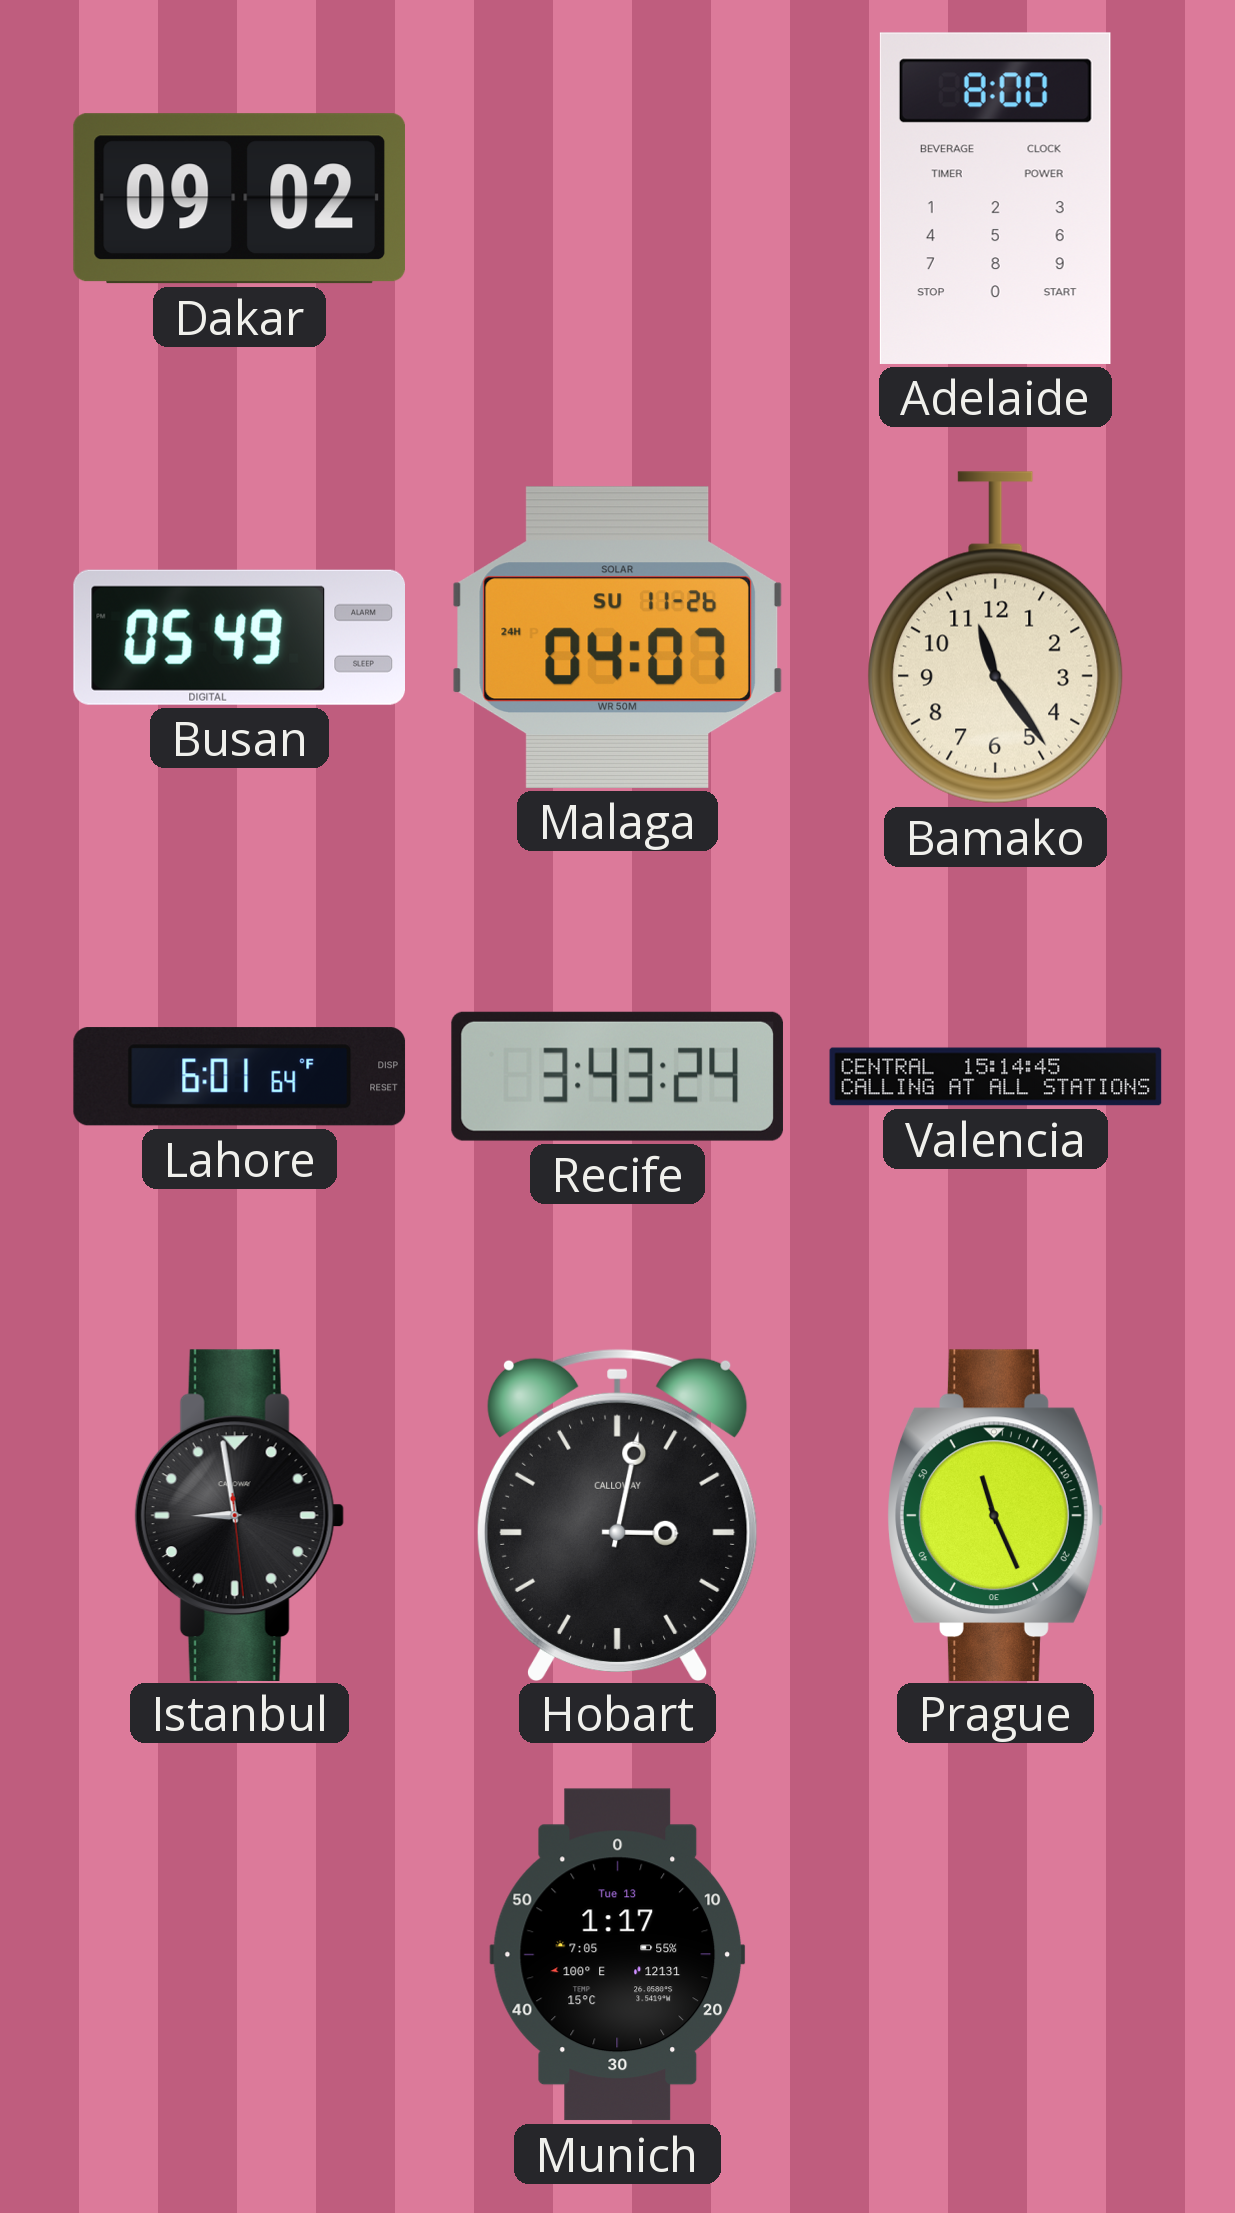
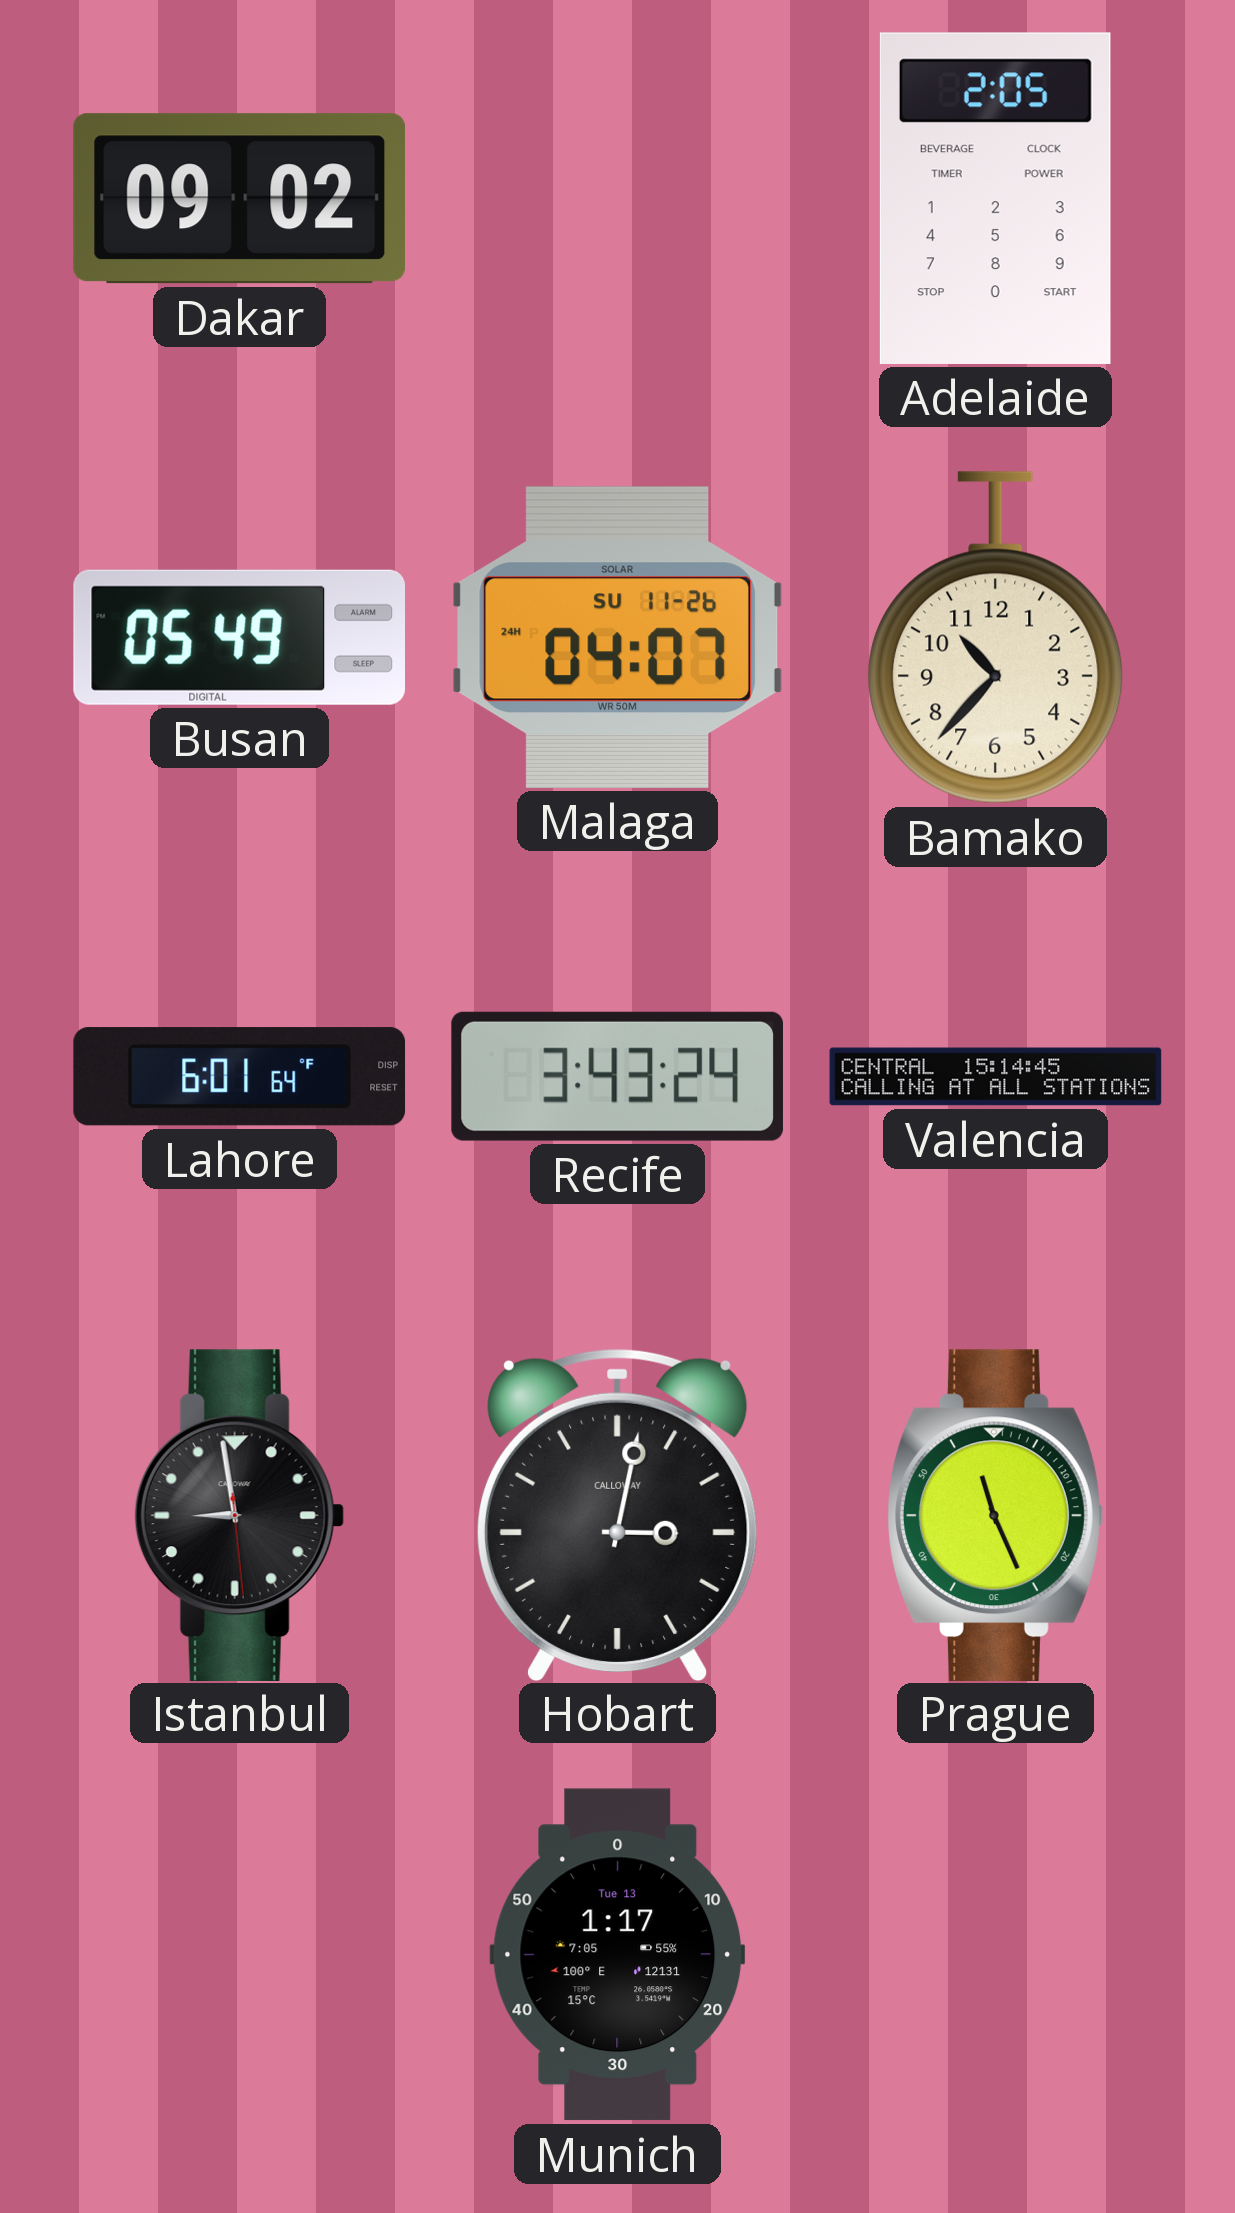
Adelaide: 8:00 -> 2:05 (995, 198)
Bamako: 11:24 -> 10:37 (996, 638)
